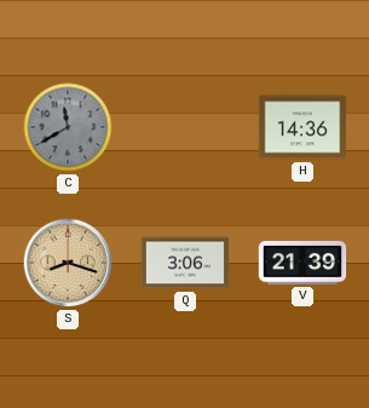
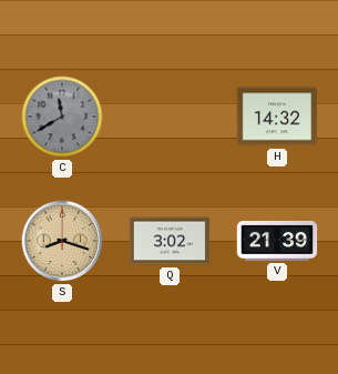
H: 14:36 -> 14:32 (277, 117)
Q: 3:06 -> 3:02 (170, 241)
